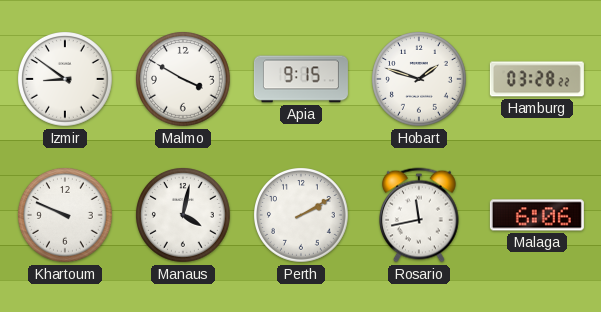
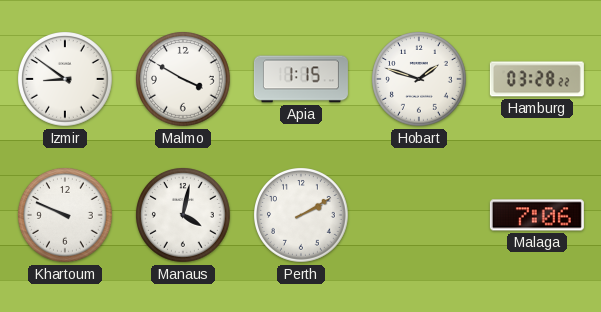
Apia: 9:15 -> 1:15 (301, 79)
Rosario: 11:43 -> none (420, 215)
Malaga: 6:06 -> 7:06 (537, 215)
